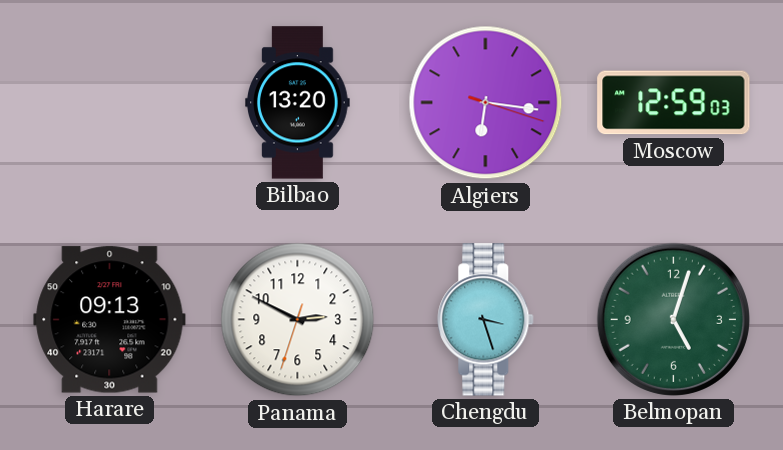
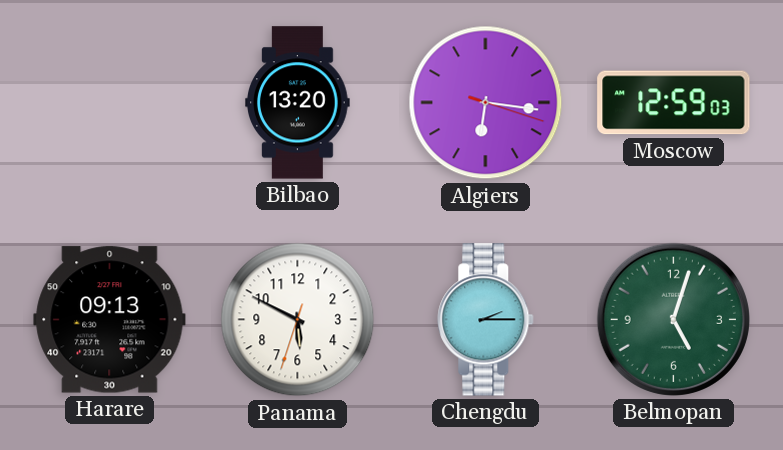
Panama: 2:49 -> 5:49 (298, 320)
Chengdu: 3:27 -> 2:15 (486, 320)
